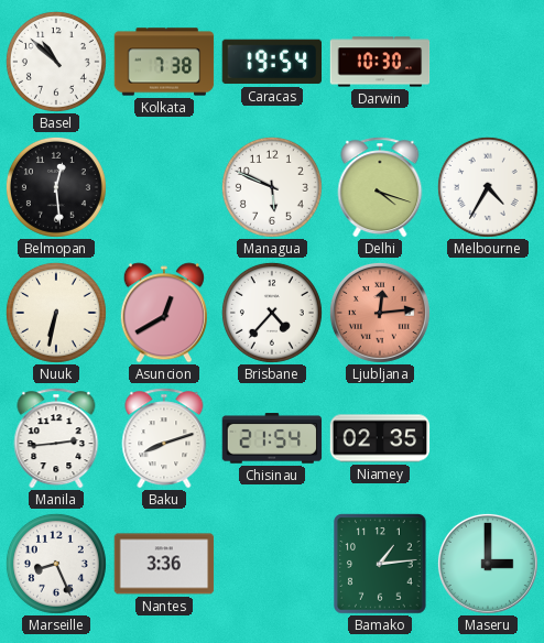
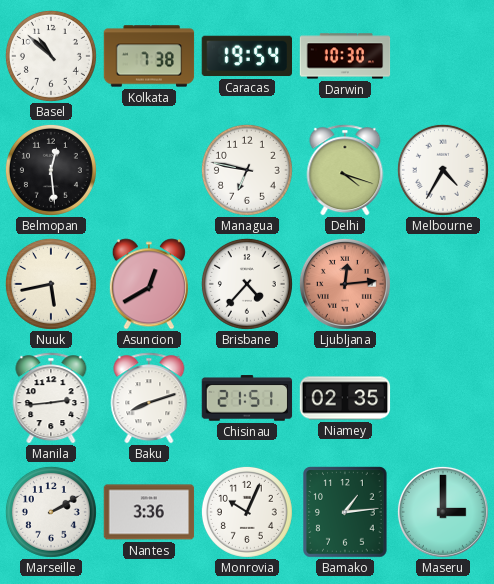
Managua: 5:49 -> 6:47 (247, 170)
Nuuk: 6:32 -> 5:43 (51, 284)
Chisinau: 21:54 -> 21:51 (247, 398)
Marseille: 8:26 -> 2:10 (51, 512)
Monrovia: none -> 10:04 (247, 512)
